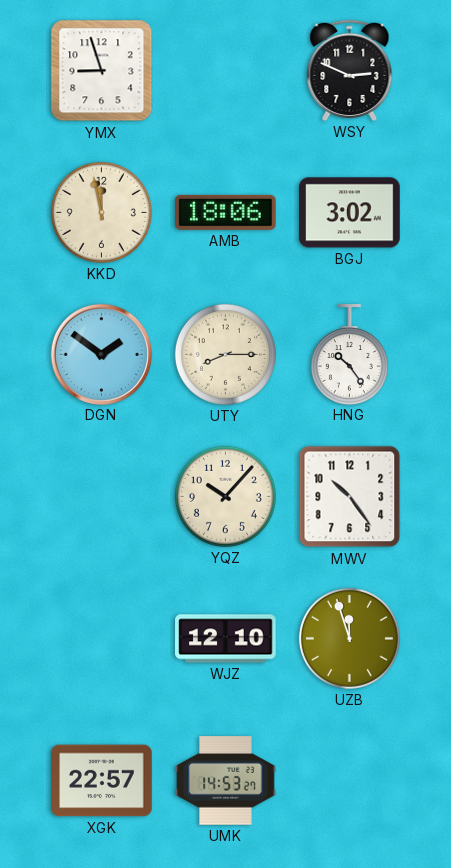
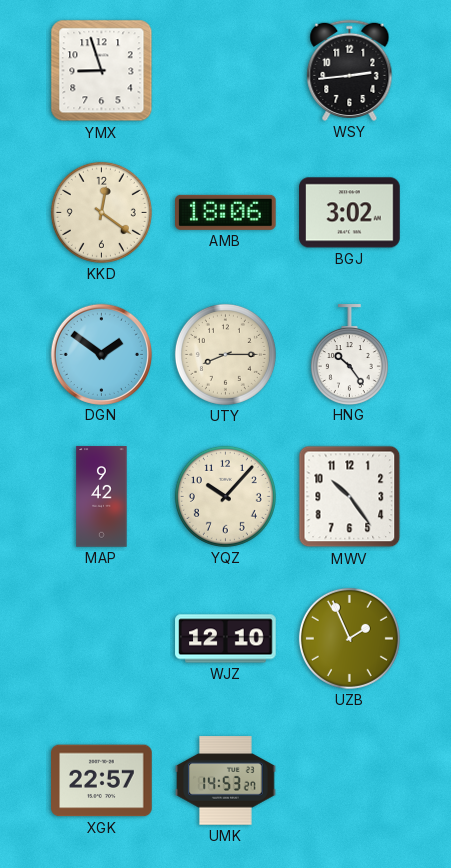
WSY: 2:49 -> 2:44 (350, 70)
KKD: 11:58 -> 12:21 (101, 212)
MAP: none -> 9:42 (102, 497)
UZB: 11:57 -> 1:56 (349, 638)
